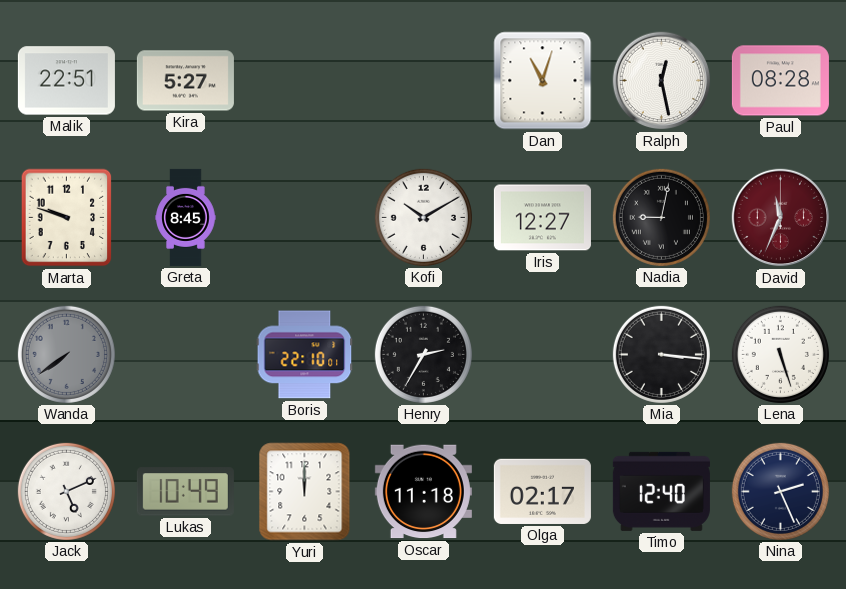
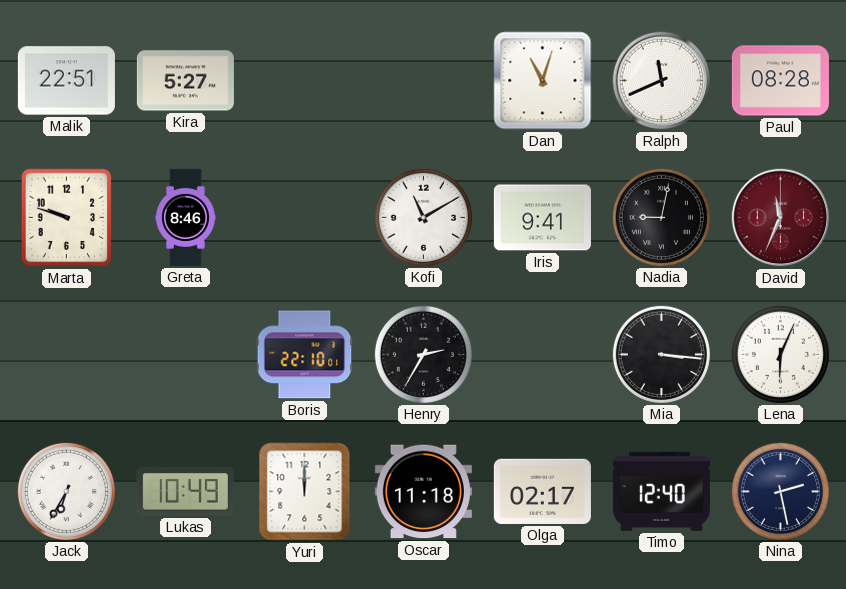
Ralph: 12:28 -> 11:41 (662, 81)
Greta: 8:45 -> 8:46 (186, 217)
Kofi: 10:10 -> 11:10 (423, 217)
Iris: 12:27 -> 9:41 (542, 218)
Wanda: 7:39 -> none (66, 354)
Lena: 5:27 -> 6:04 (780, 354)
Jack: 5:11 -> 6:35 (66, 491)
Nina: 2:26 -> 2:28 (780, 491)
